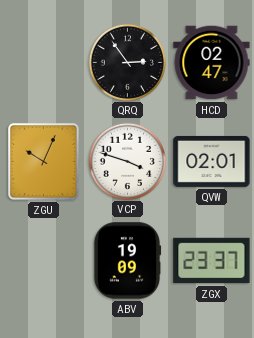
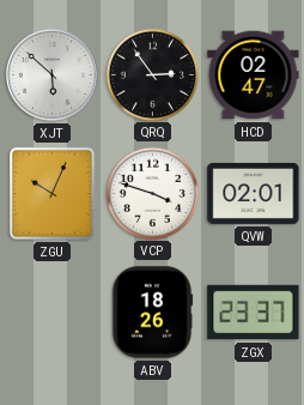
XJT: none -> 5:52 (53, 75)
ABV: 19:09 -> 18:26 (152, 313)
